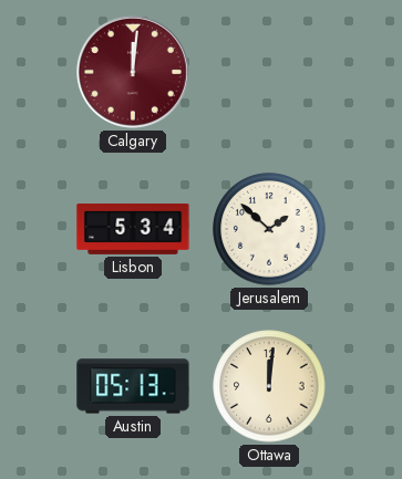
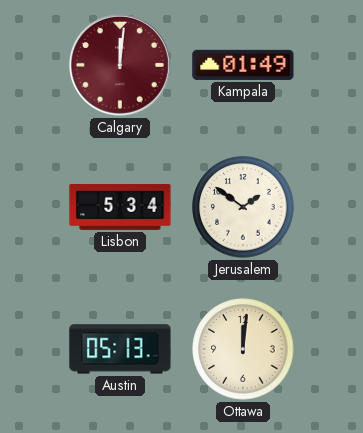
Kampala: none -> 01:49 (243, 65)
Jerusalem: 1:52 -> 1:51 (243, 207)
